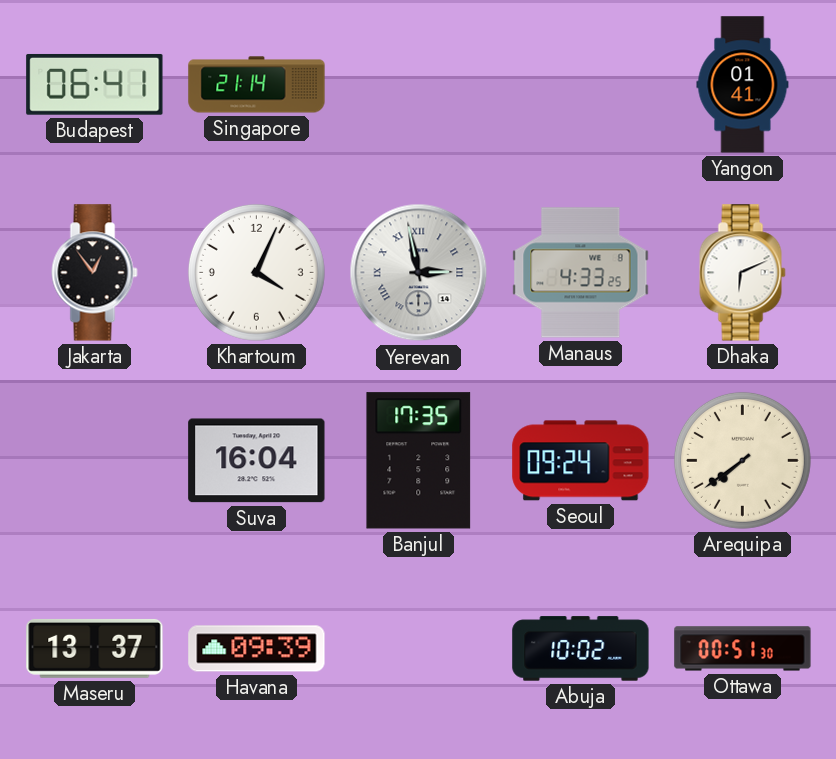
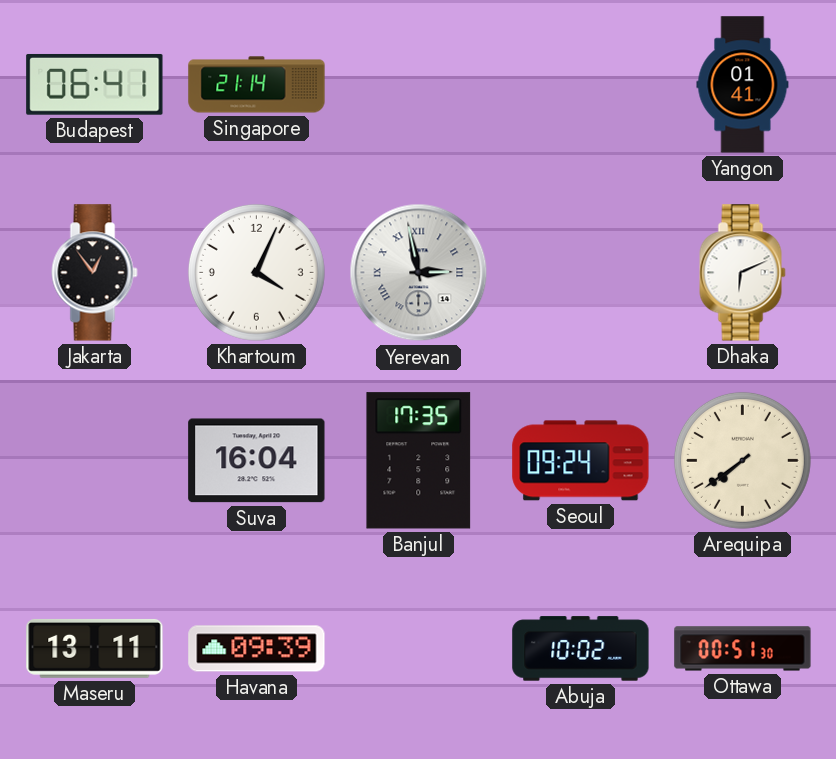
Manaus: 4:33 -> none (581, 273)
Maseru: 13:37 -> 13:11 (95, 648)
